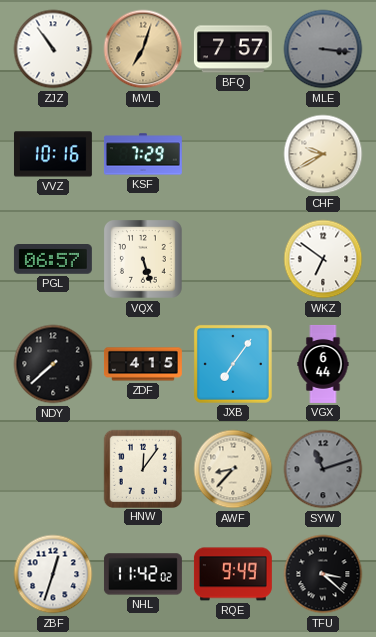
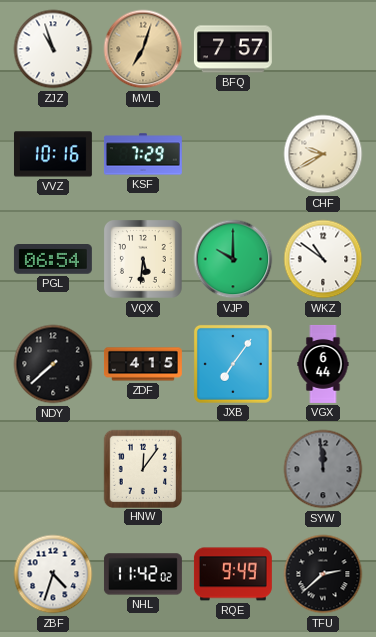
ZJZ: 10:54 -> 10:57 (53, 49)
MLE: 3:16 -> none (323, 49)
PGL: 06:57 -> 06:54 (53, 260)
VQX: 5:27 -> 5:31 (144, 260)
VJP: none -> 10:00 (233, 259)
WKZ: 6:51 -> 10:51 (323, 259)
AWF: 8:37 -> none (233, 469)
SYW: 11:12 -> 11:59 (323, 469)
ZBF: 12:33 -> 4:33 (53, 574)
TFU: 3:22 -> 2:38 (323, 574)
